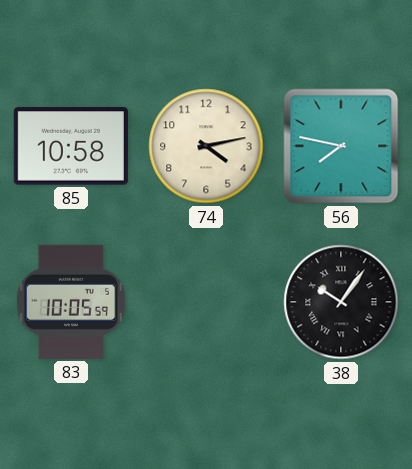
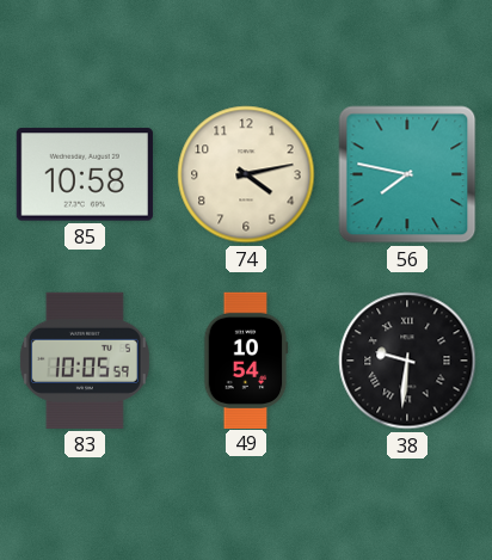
49: none -> 10:54 (246, 359)
38: 10:06 -> 9:31 (407, 361)
